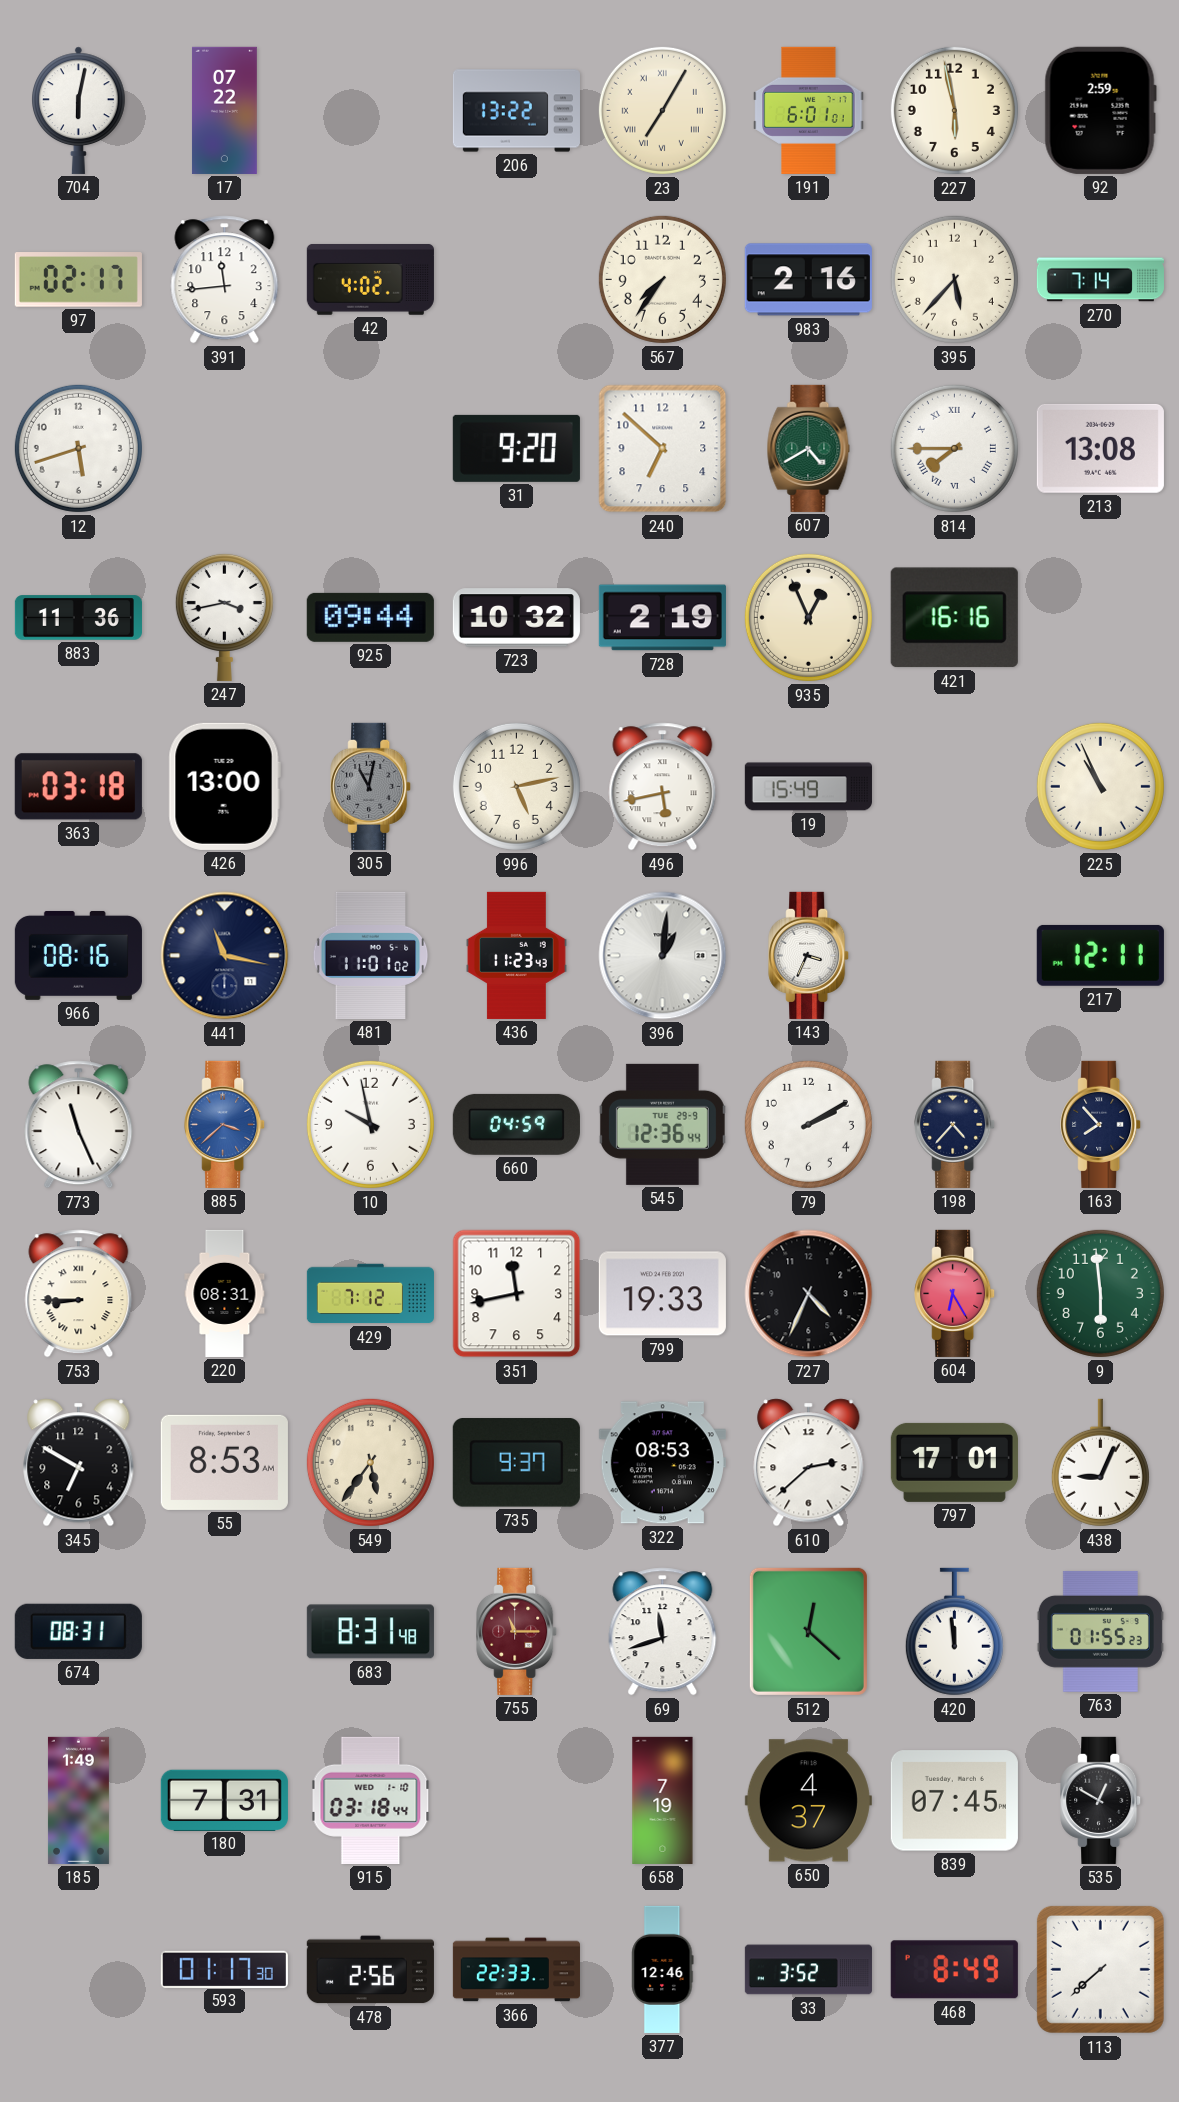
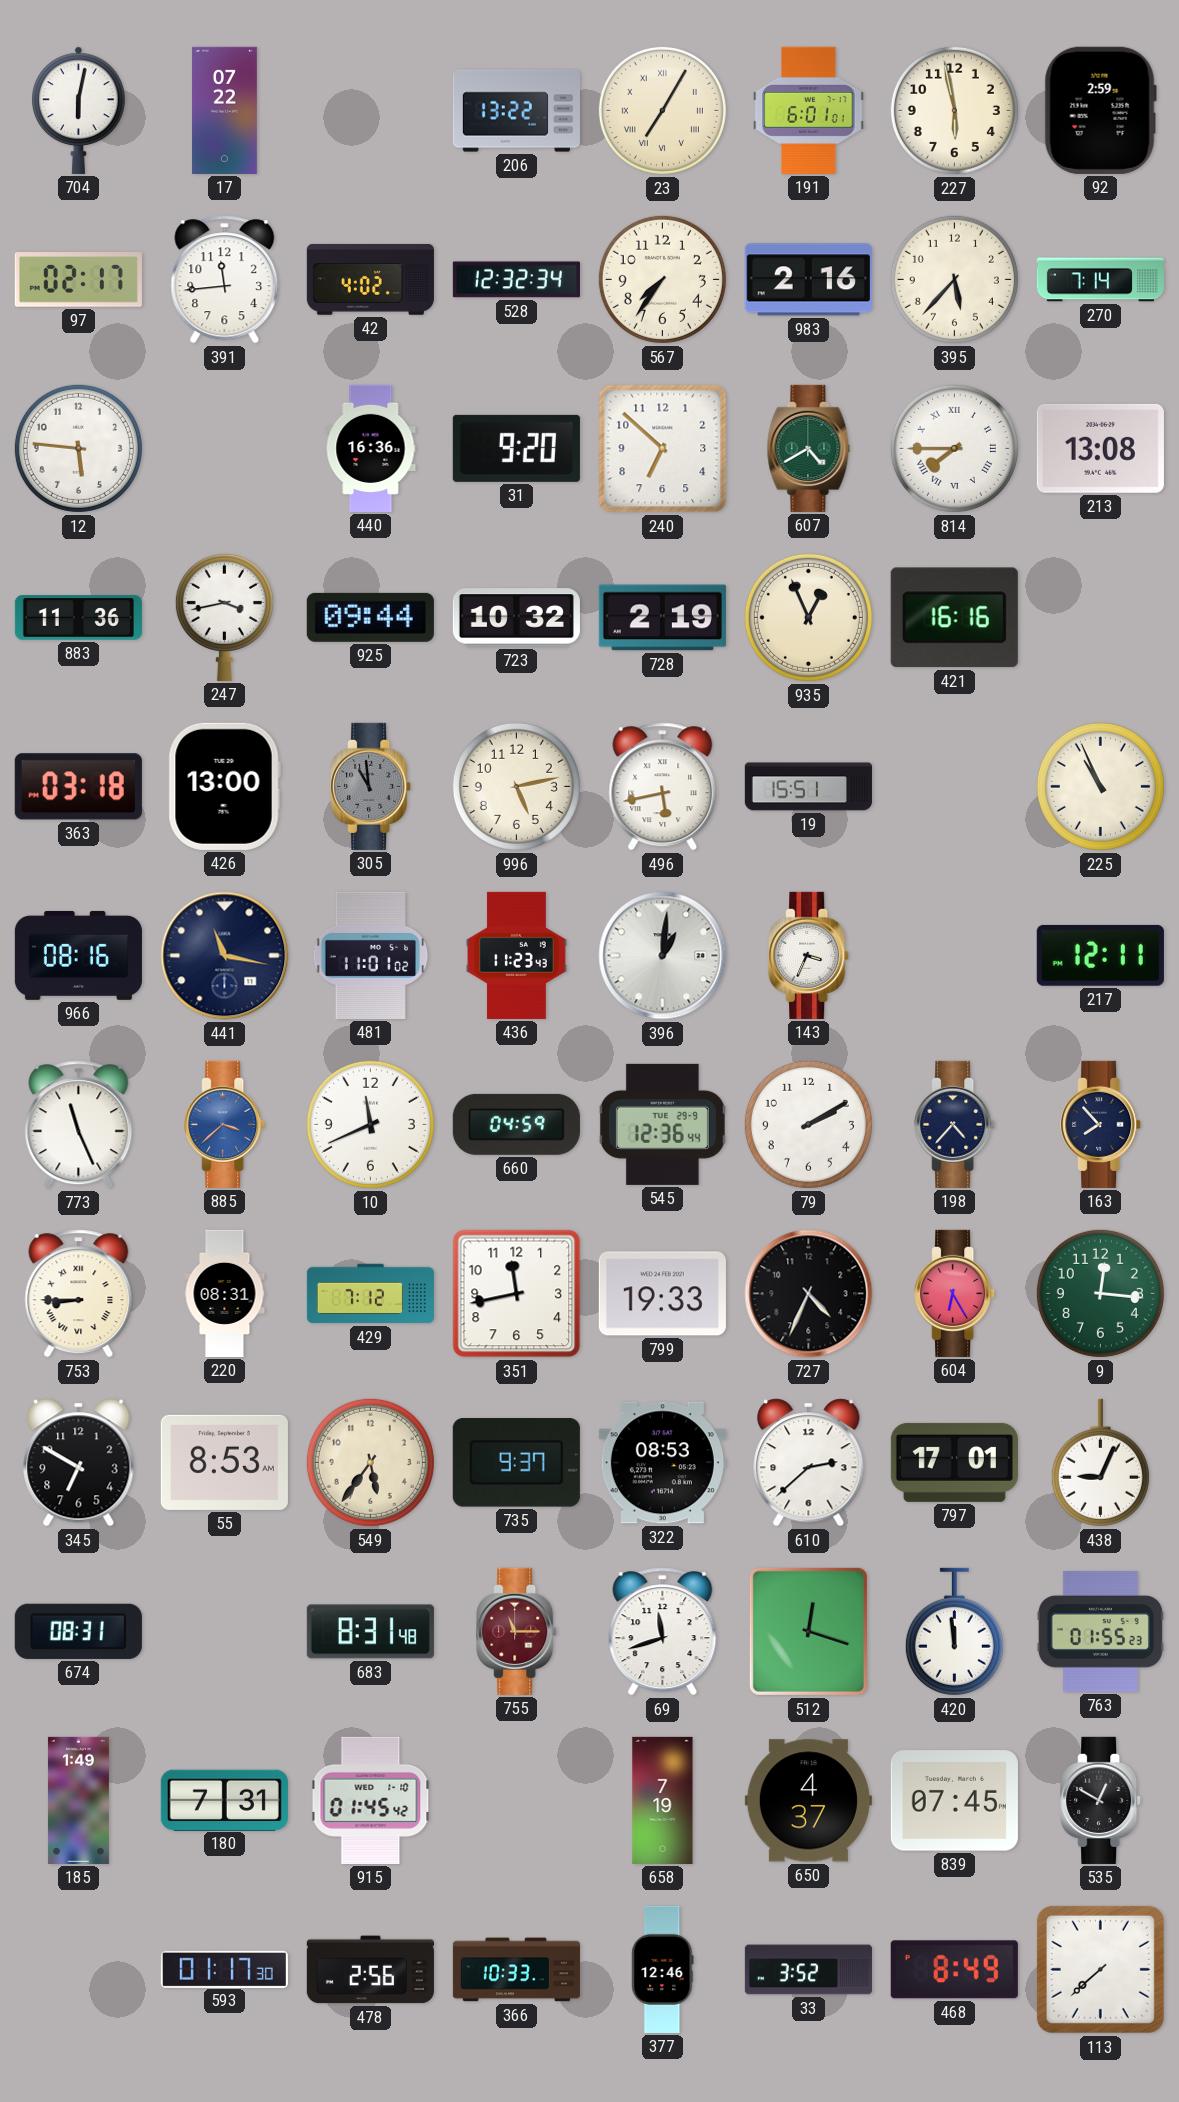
528: none -> 12:32 (516, 280)
12: 5:42 -> 5:46 (78, 448)
440: none -> 16:36 (371, 448)
305: 11:02 -> 10:59 (371, 786)
19: 15:49 -> 15:51 (808, 787)
10: 9:58 -> 11:41 (370, 1124)
9: 5:59 -> 12:16 (1100, 1293)
512: 12:22 -> 12:18 (808, 1631)
915: 03:18 -> 01:45 (371, 1800)
366: 22:33 -> 10:33 (516, 1970)
